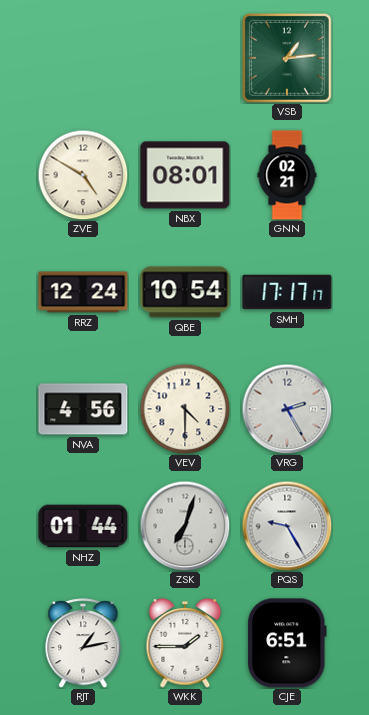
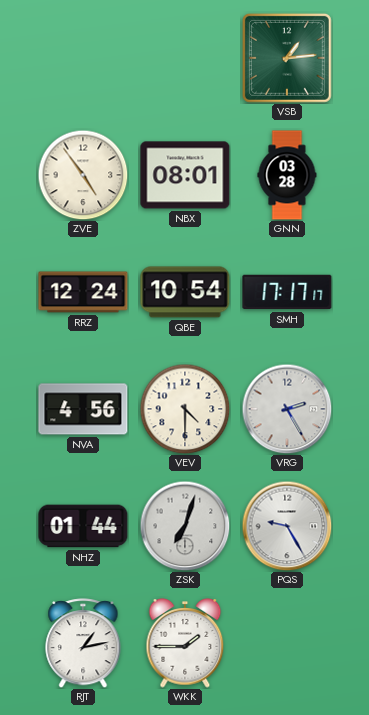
ZVE: 4:50 -> 4:54 (83, 175)
GNN: 02:21 -> 03:28 (287, 175)
CJE: 6:51 -> none (287, 643)
